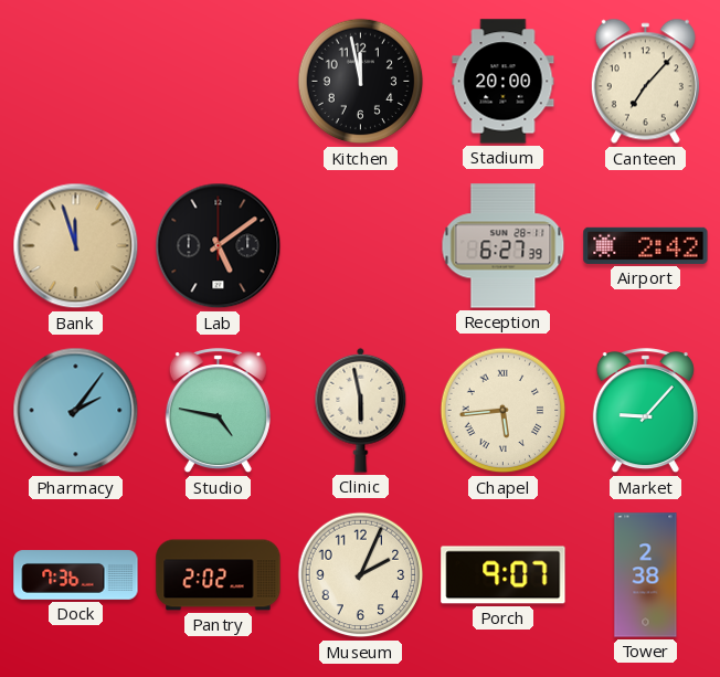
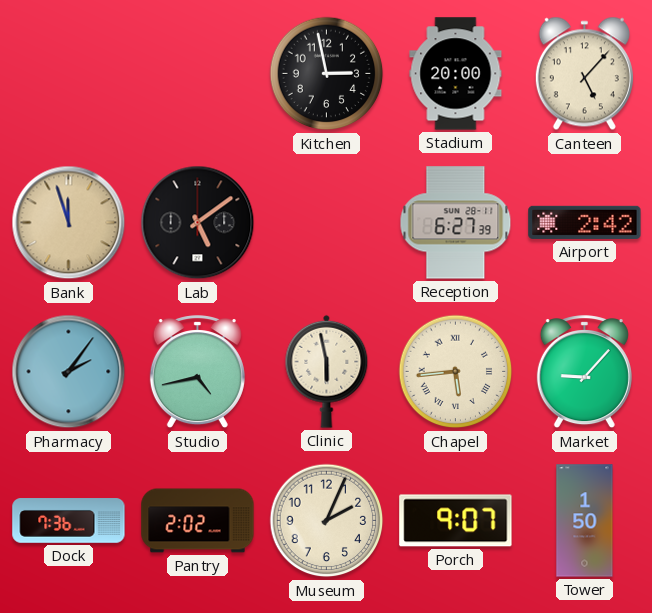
Kitchen: 11:58 -> 2:58 (327, 74)
Canteen: 7:07 -> 5:07 (584, 74)
Studio: 4:47 -> 4:43 (197, 372)
Tower: 2:38 -> 1:50 (585, 521)
